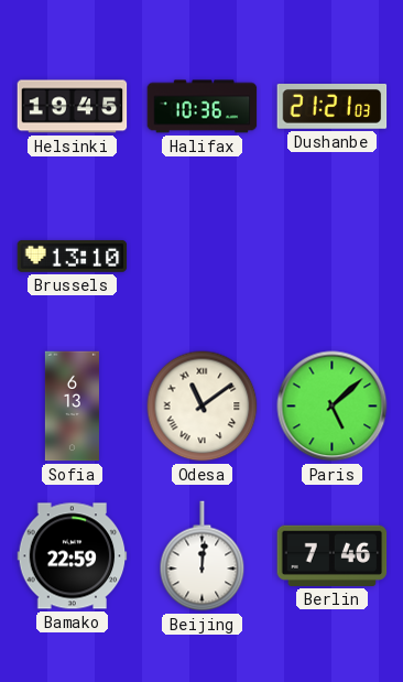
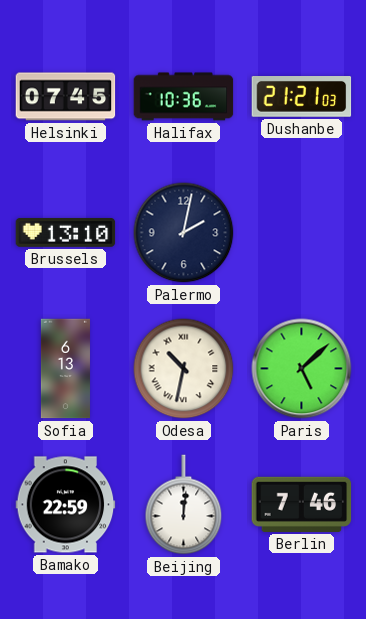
Helsinki: 19:45 -> 07:45 (66, 97)
Palermo: none -> 2:02 (184, 233)
Odesa: 11:09 -> 10:32 (184, 369)
